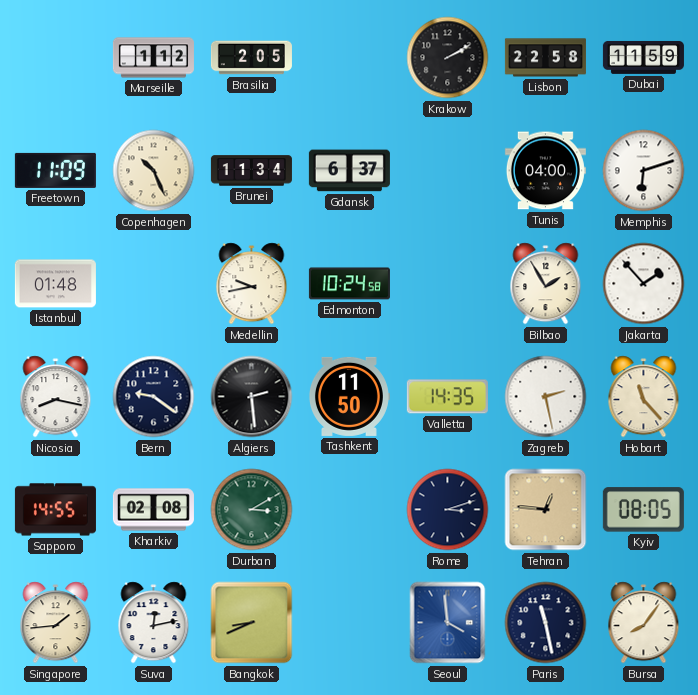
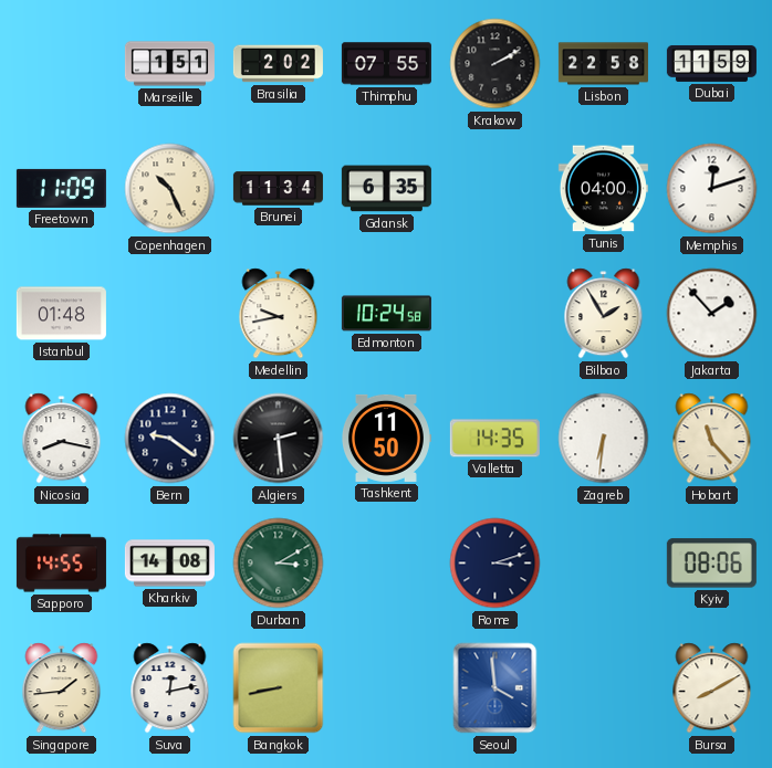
Marseille: 1:12 -> 1:51 (169, 64)
Brasilia: 2:05 -> 2:02 (278, 64)
Thimphu: none -> 07:55 (386, 64)
Gdansk: 6:37 -> 6:35 (386, 189)
Memphis: 6:12 -> 12:12 (712, 189)
Zagreb: 2:28 -> 6:31 (604, 439)
Kharkiv: 02:08 -> 14:08 (169, 564)
Tehran: 12:46 -> none (546, 510)
Kyiv: 08:05 -> 08:06 (711, 564)
Bangkok: 8:41 -> 8:43 (279, 688)
Paris: 11:28 -> none (546, 623)
Bursa: 8:06 -> 8:10 (712, 688)
